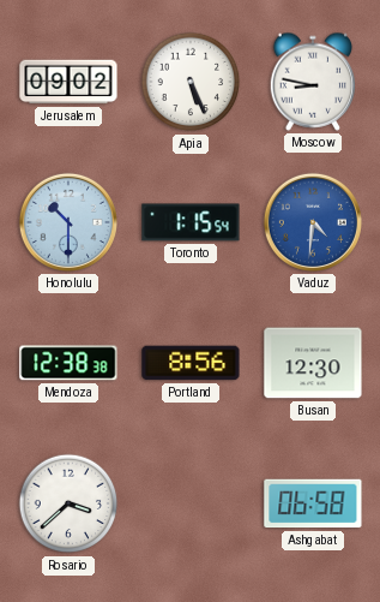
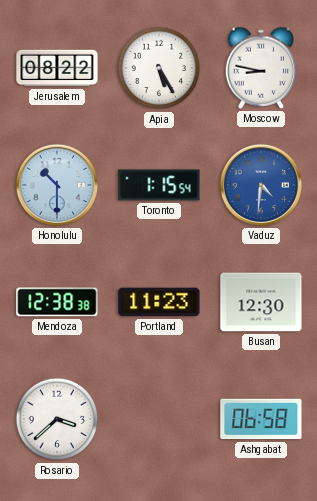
Jerusalem: 09:02 -> 08:22 (57, 68)
Apia: 5:26 -> 5:25 (159, 68)
Portland: 8:56 -> 11:23 (159, 302)
